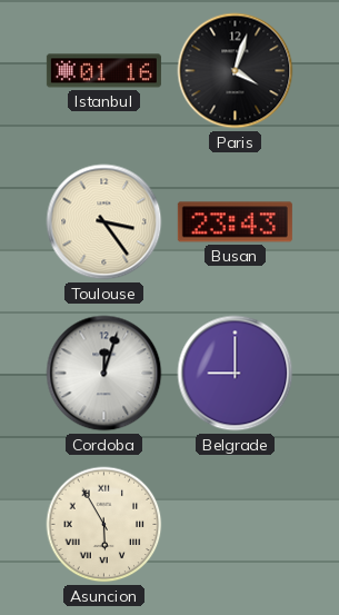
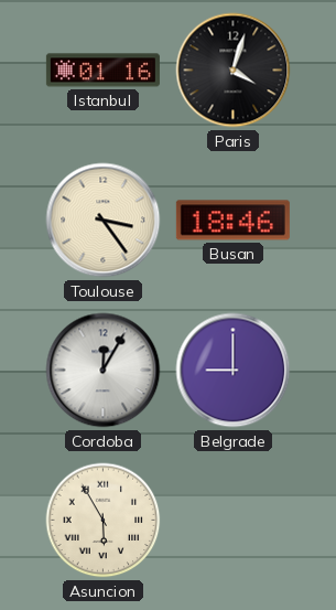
Busan: 23:43 -> 18:46 (232, 221)
Cordoba: 12:03 -> 12:05 (104, 371)
